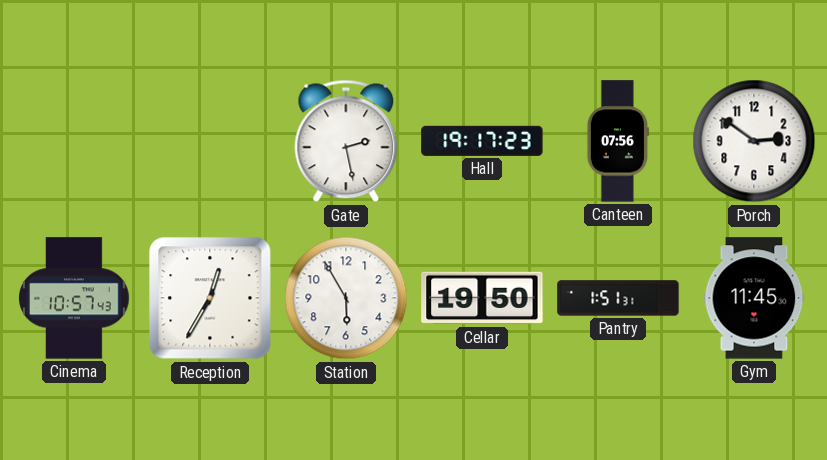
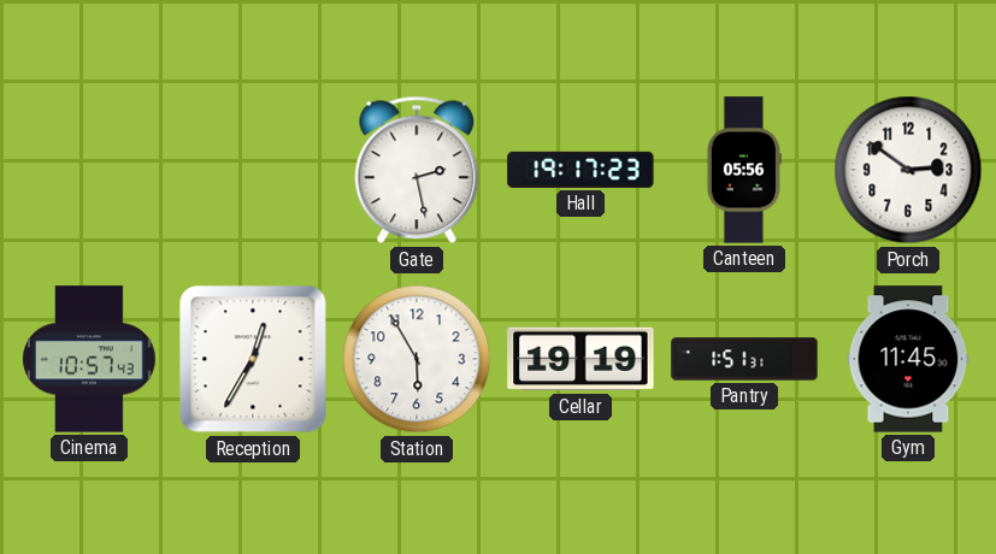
Canteen: 07:56 -> 05:56 (744, 170)
Cellar: 19:50 -> 19:19 (580, 359)
